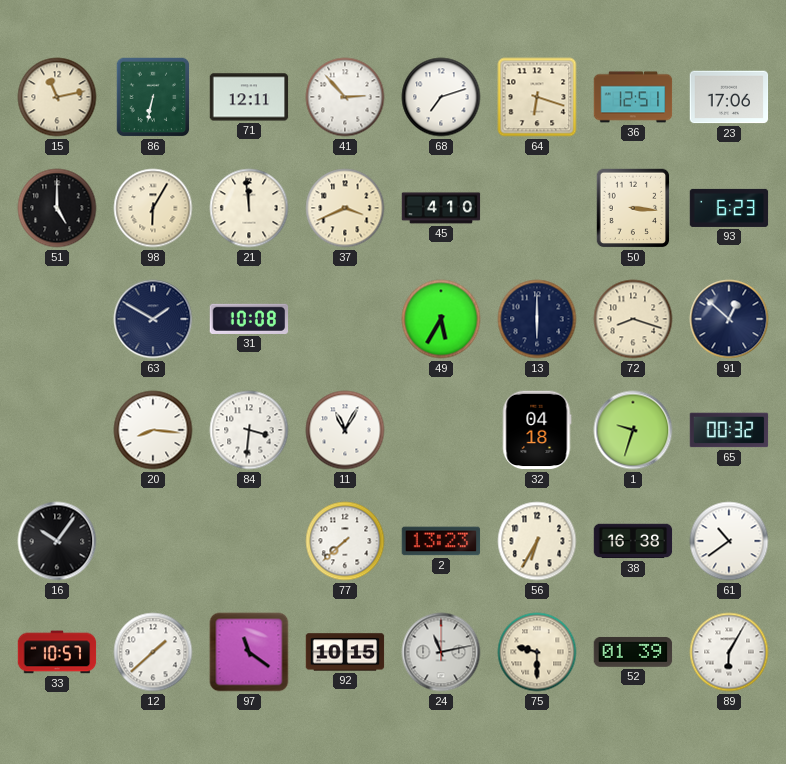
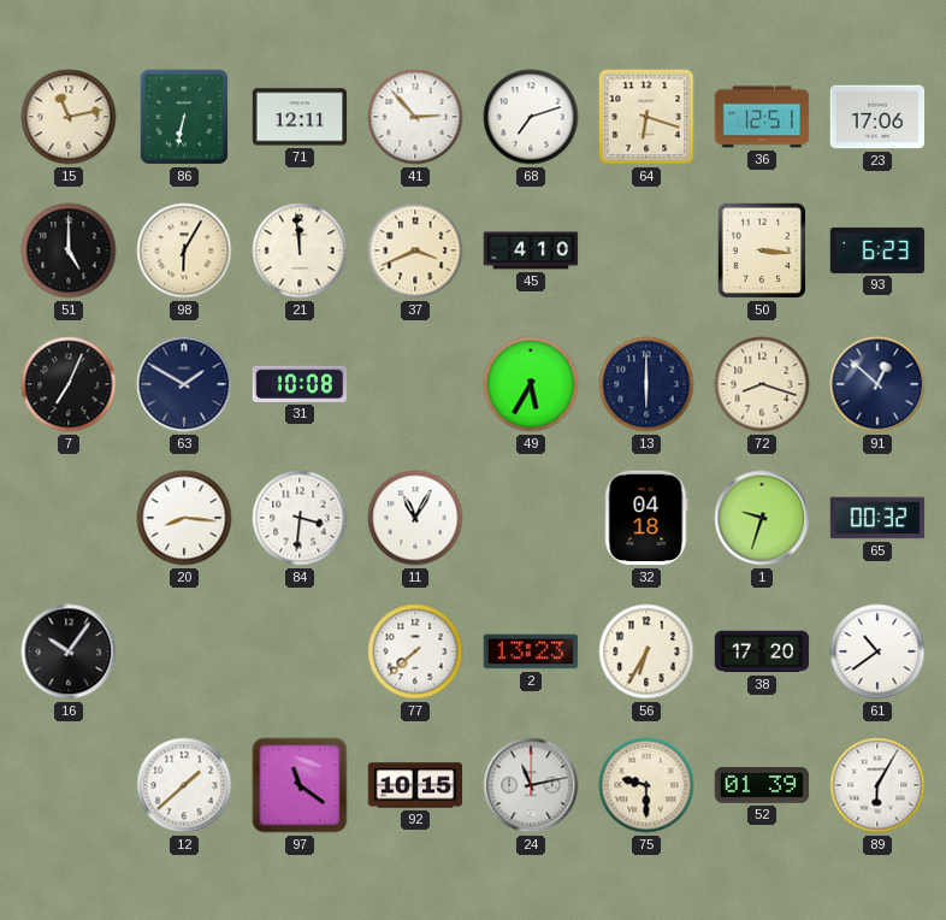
7: none -> 7:04 (69, 384)
38: 16:38 -> 17:20 (762, 651)
33: 10:57 -> none (57, 652)
